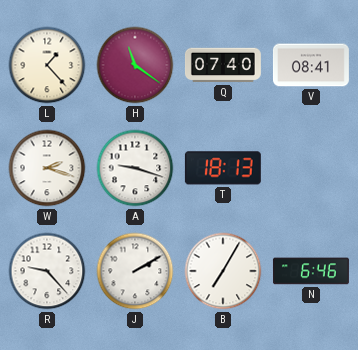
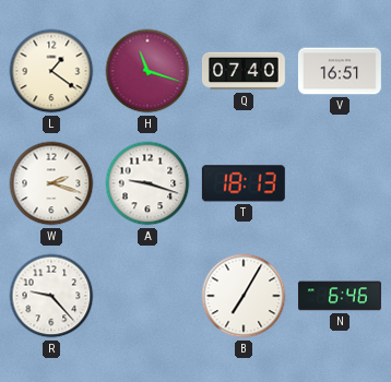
L: 1:23 -> 1:21 (51, 71)
H: 11:21 -> 11:18 (147, 71)
V: 08:41 -> 16:51 (340, 71)
J: 2:10 -> none (135, 271)
